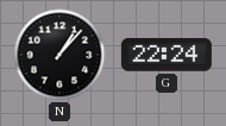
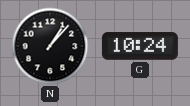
G: 22:24 -> 10:24 (140, 46)
